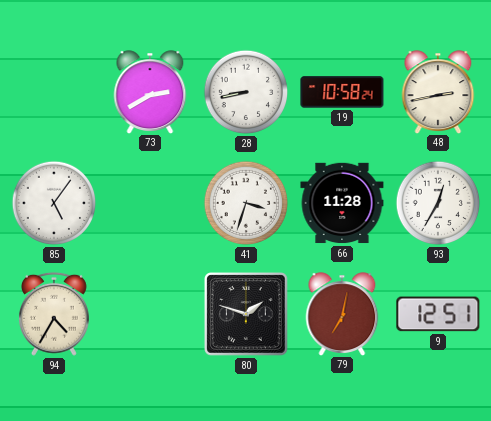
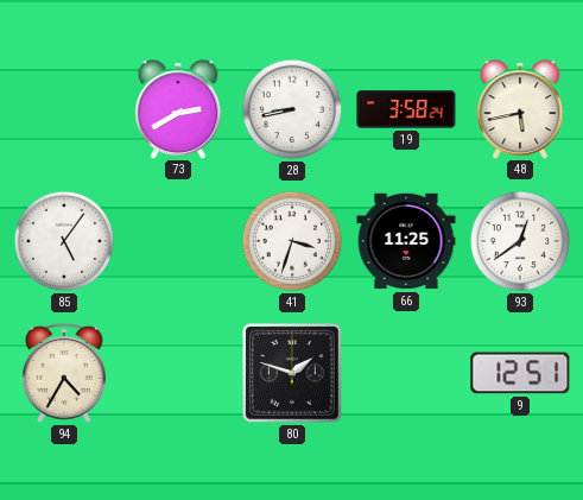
19: 10:58 -> 3:58 (406, 109)
48: 2:43 -> 5:43 (520, 109)
66: 11:28 -> 11:25 (406, 241)
93: 12:35 -> 12:39 (520, 241)
79: 7:02 -> none (342, 314)
